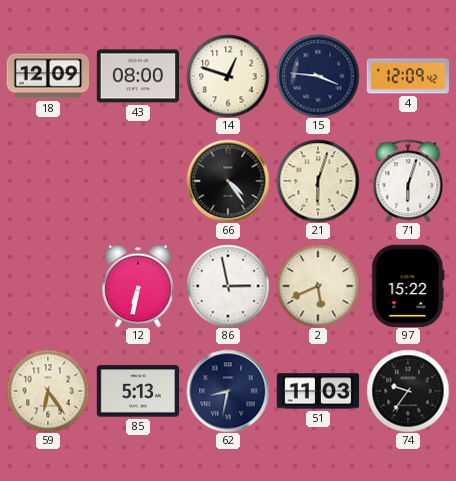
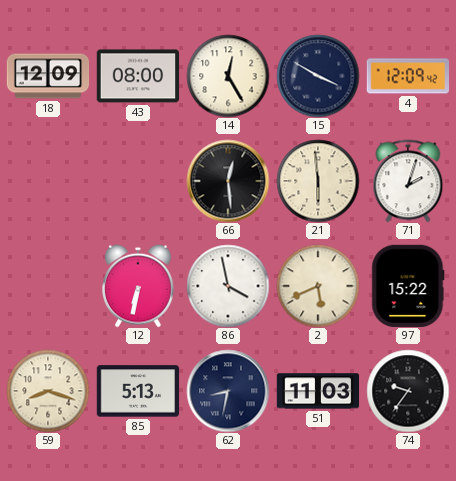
14: 12:48 -> 12:25 (228, 76)
15: 3:46 -> 3:50 (318, 76)
66: 4:24 -> 12:29 (228, 181)
21: 6:03 -> 5:59 (318, 181)
71: 6:03 -> 2:03 (408, 181)
86: 2:58 -> 3:58 (228, 286)
59: 6:24 -> 8:18 (48, 391)
